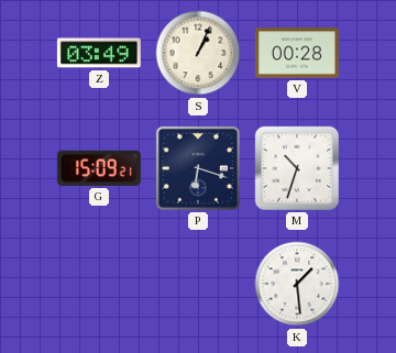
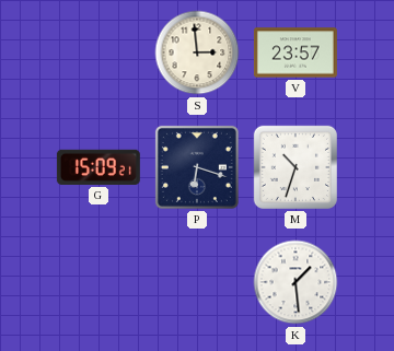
Z: 03:49 -> none (99, 53)
S: 1:04 -> 2:59 (197, 52)
V: 00:28 -> 23:57 (296, 52)
